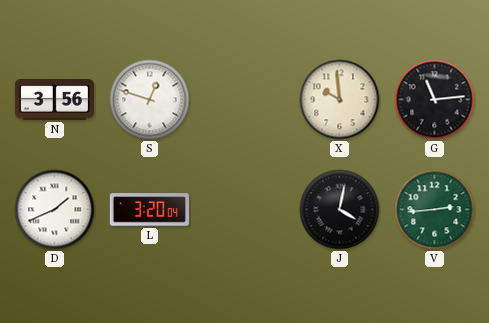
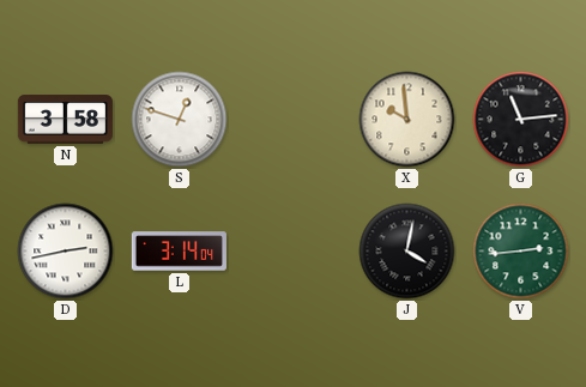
N: 3:56 -> 3:58 (65, 120)
D: 1:41 -> 2:43 (66, 252)
L: 3:20 -> 3:14 (179, 252)
